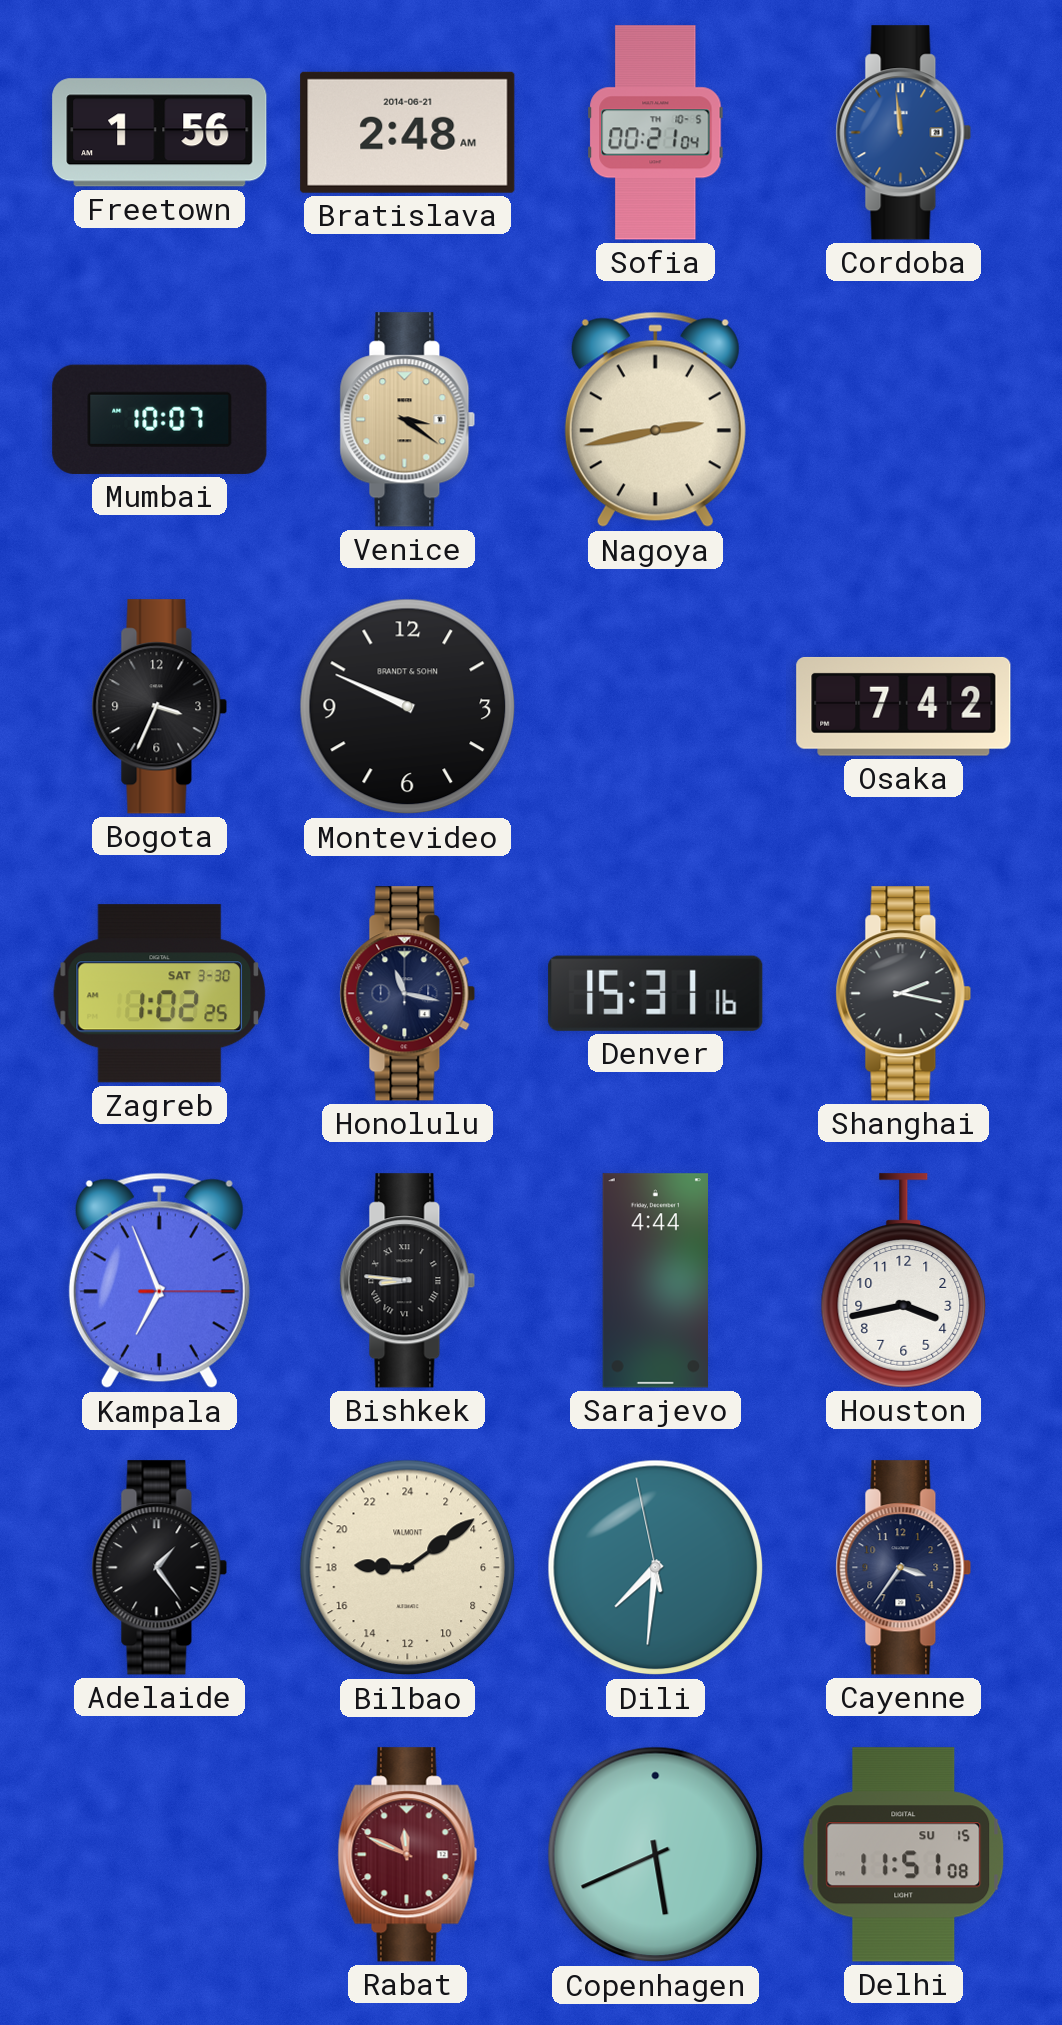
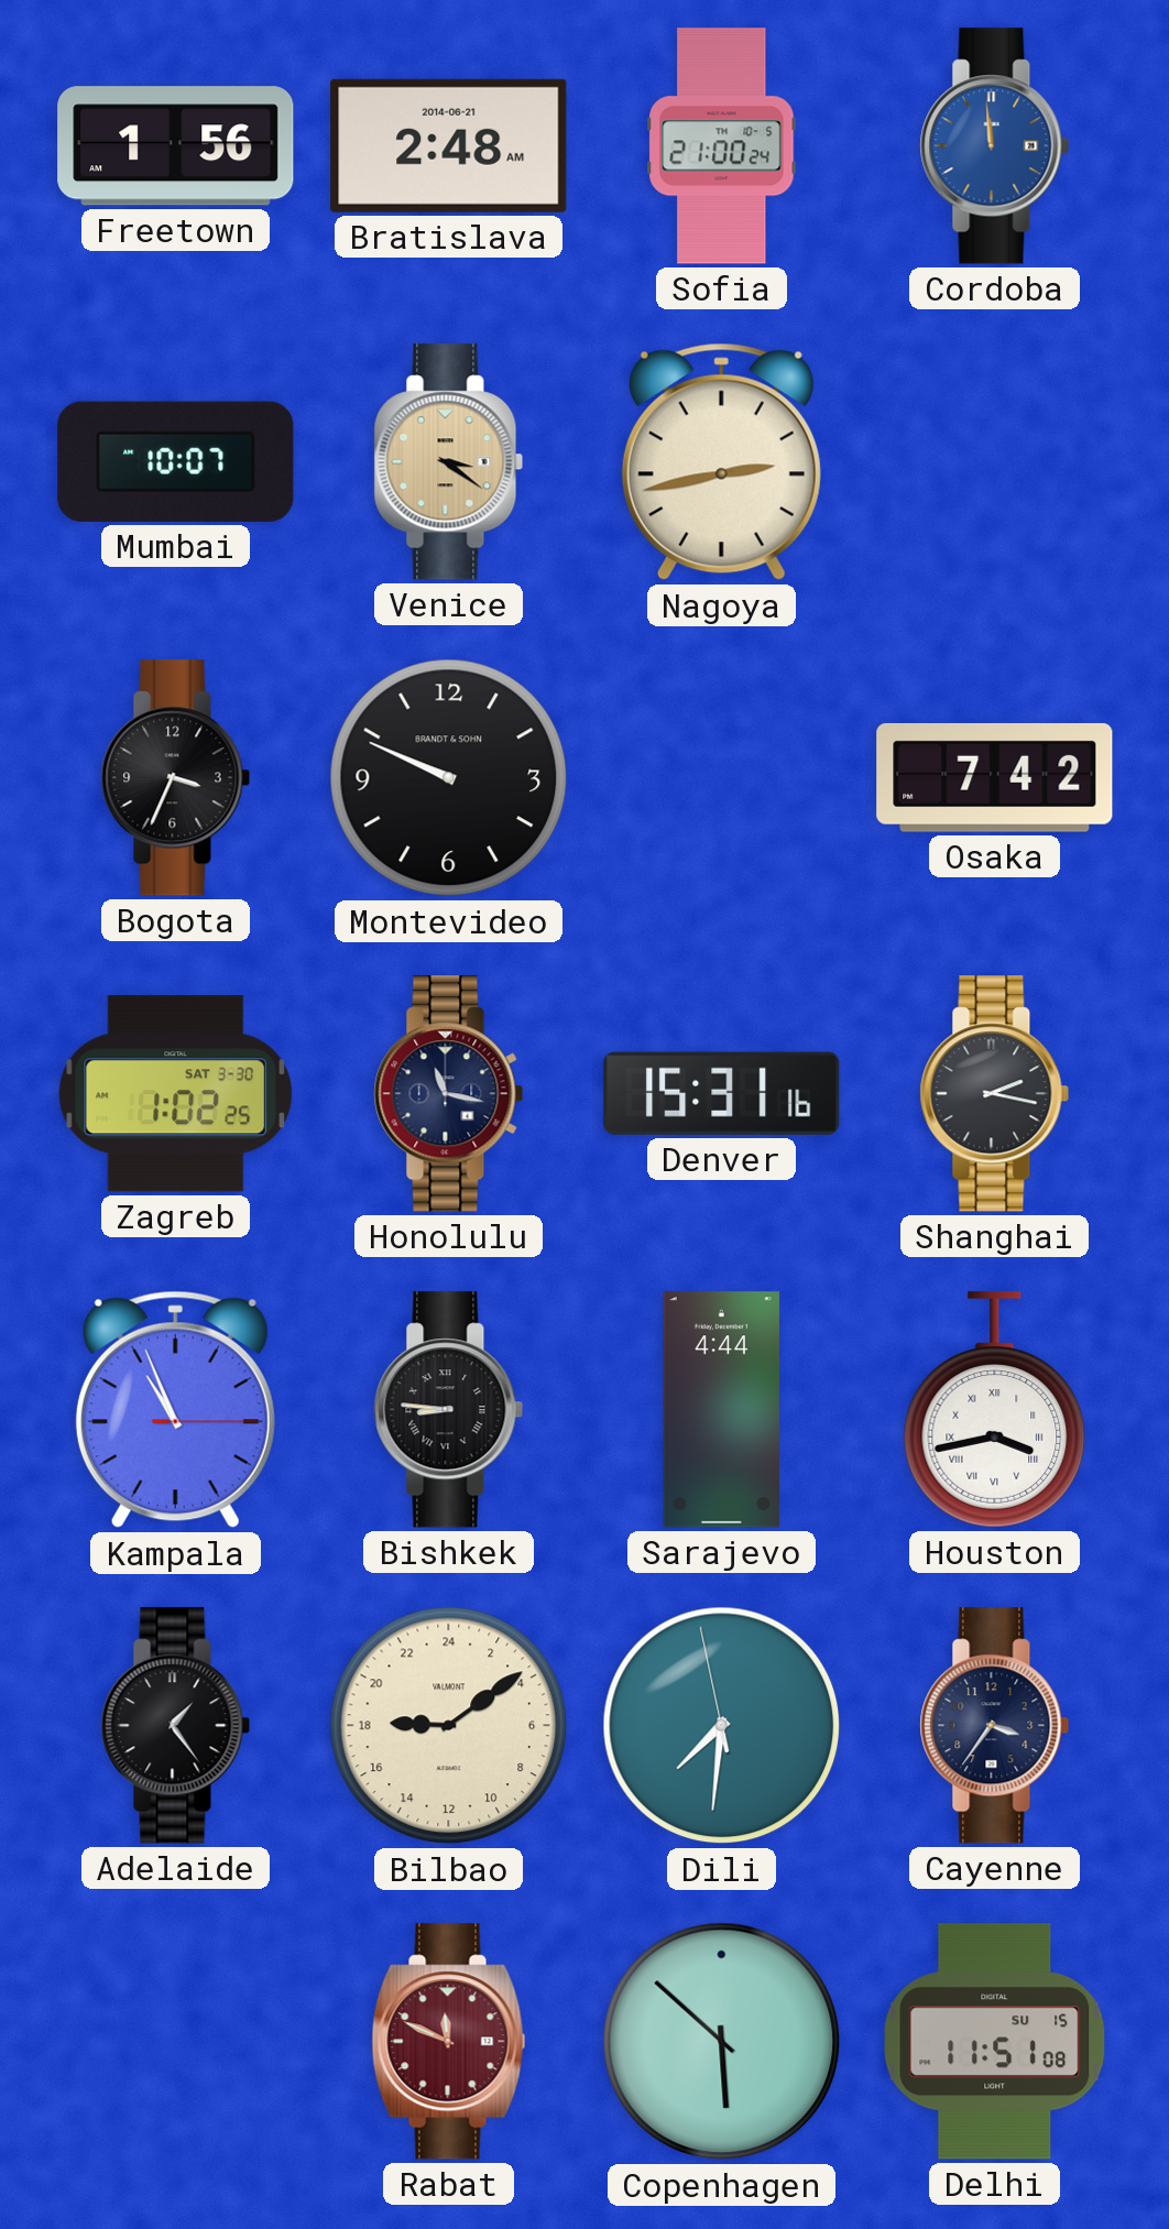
Sofia: 00:21 -> 21:00 (722, 146)
Kampala: 6:56 -> 10:56 (175, 1410)
Houston numerals: Arabic -> Roman (995, 1410)
Copenhagen: 5:41 -> 5:52 (722, 2042)
